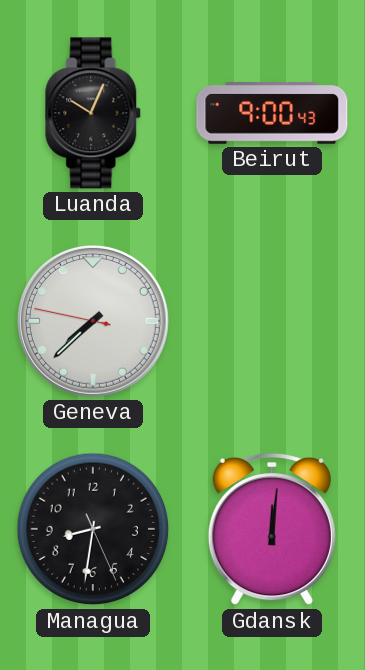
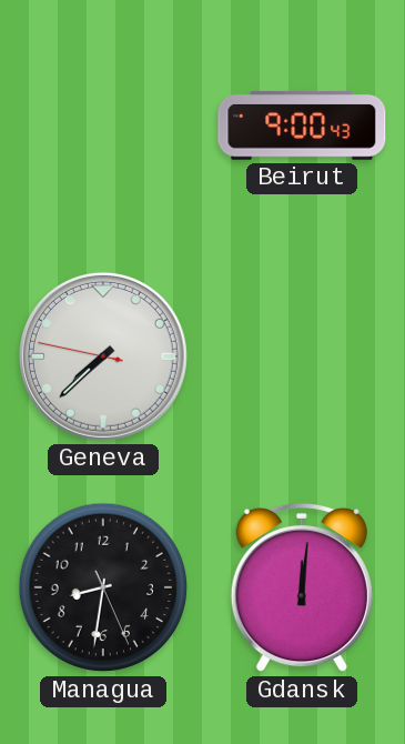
Luanda: 10:04 -> none (94, 113)
